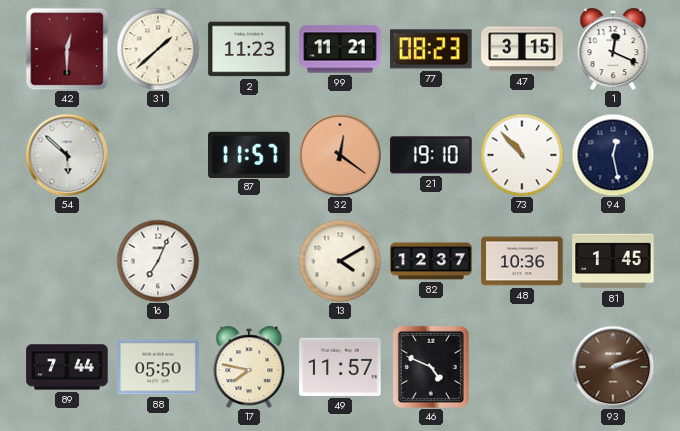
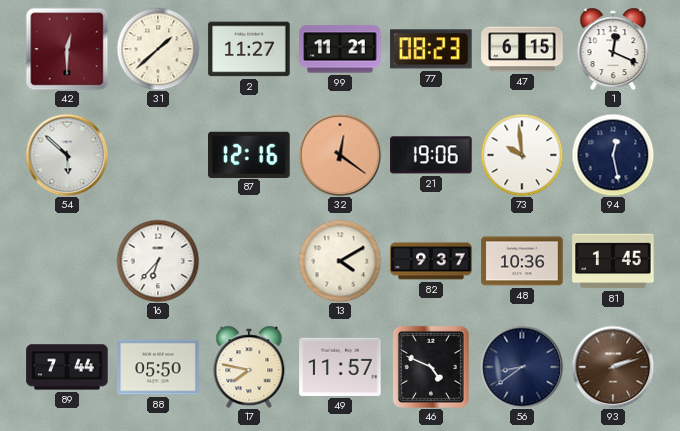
2: 11:23 -> 11:27 (249, 49)
47: 3:15 -> 6:15 (522, 49)
87: 11:57 -> 12:16 (249, 154)
21: 19:10 -> 19:06 (431, 155)
73: 10:53 -> 9:59 (522, 155)
16: 7:04 -> 6:37 (158, 261)
82: 12:37 -> 9:37 (431, 261)
56: none -> 8:39 (522, 367)
